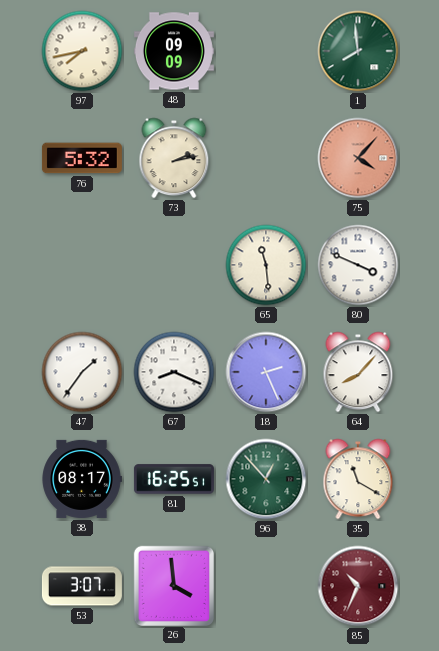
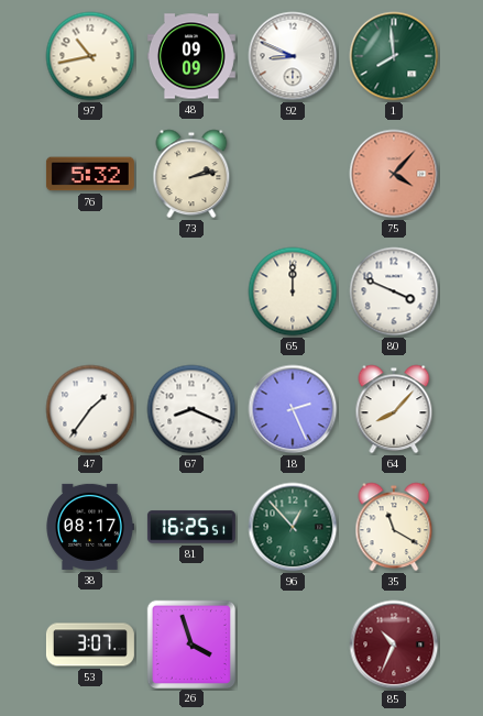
97: 7:43 -> 10:43 (90, 56)
92: none -> 8:49 (293, 56)
65: 11:29 -> 12:00 (293, 291)
26: 3:59 -> 3:57 (190, 643)
